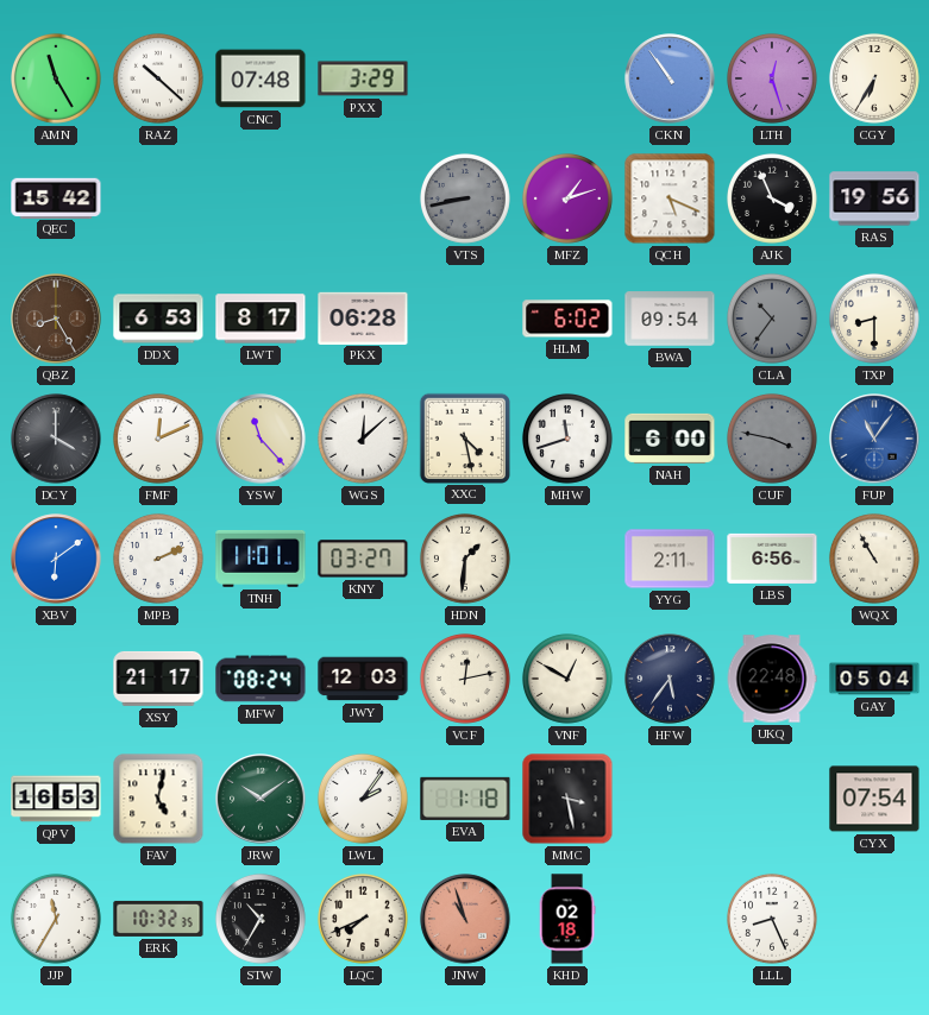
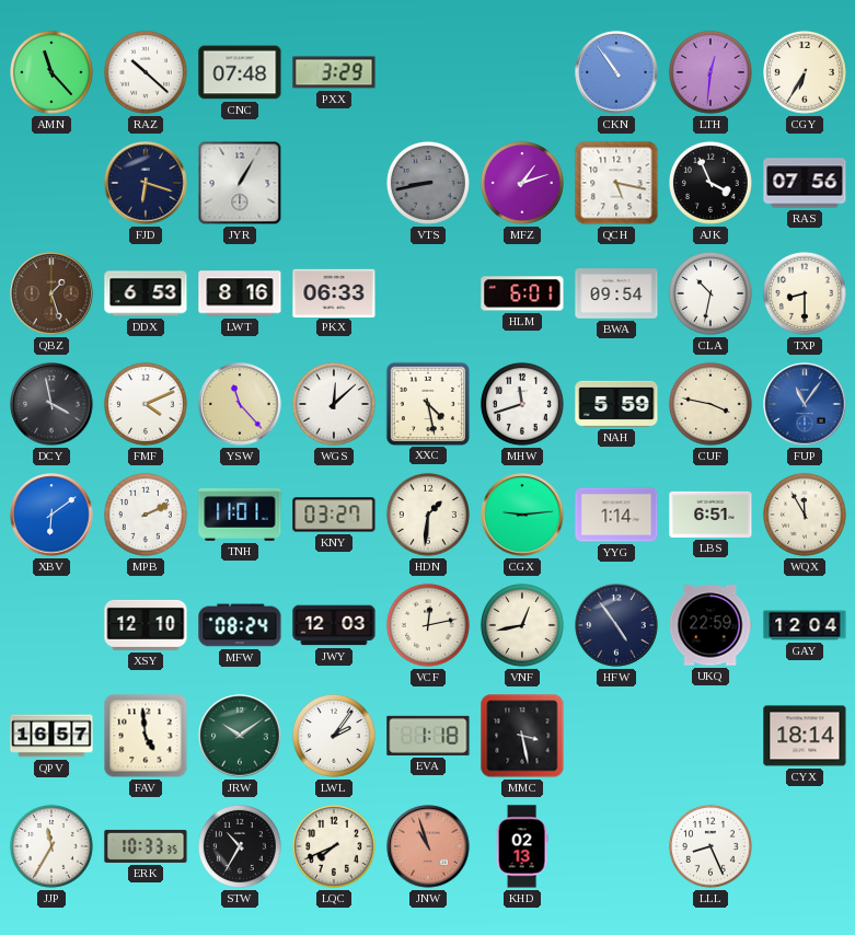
AMN: 11:25 -> 11:23 (51, 72)
LTH: 12:27 -> 12:31 (710, 72)
QEC: 15:42 -> none (56, 197)
FJD: none -> 6:18 (146, 183)
JYR: none -> 1:05 (240, 183)
QCH: 5:19 -> 5:17 (616, 183)
RAS: 19:56 -> 07:56 (805, 183)
QBZ: 8:25 -> 1:27 (51, 293)
LWT: 8:17 -> 8:16 (240, 293)
PKX: 06:28 -> 06:33 (334, 292)
HLM: 6:02 -> 6:01 (522, 293)
CLA: 10:36 -> 10:32 (710, 293)
CLA dial: grey -> white (710, 293)
DCY: 4:00 -> 3:58 (51, 404)
FMF: 12:11 -> 4:11 (146, 404)
NAH: 6:00 -> 5:59 (616, 404)
CUF dial: grey -> cream (710, 404)
CGX: none -> 9:14 (522, 515)
YYG: 2:11 -> 1:14 (616, 515)
LBS: 6:56 -> 6:51 (710, 515)
WQX: 10:55 -> 11:55 (805, 515)
XSY: 21:17 -> 12:10 (146, 625)
VNF: 12:50 -> 12:43 (522, 625)
HFW: 5:36 -> 4:54 (616, 625)
UKQ: 22:48 -> 22:59 (710, 625)
GAY: 05:04 -> 12:04 (805, 625)
QPV: 16:53 -> 16:57 (51, 736)
FAV: 5:02 -> 4:59 (146, 736)
CYX: 07:54 -> 18:14 (805, 736)
ERK: 10:32 -> 10:33 (146, 846)
KHD: 02:18 -> 02:13 (522, 846)
